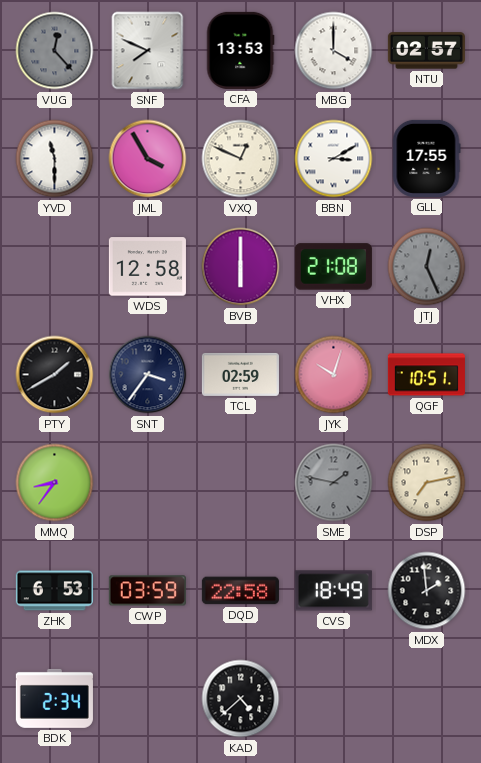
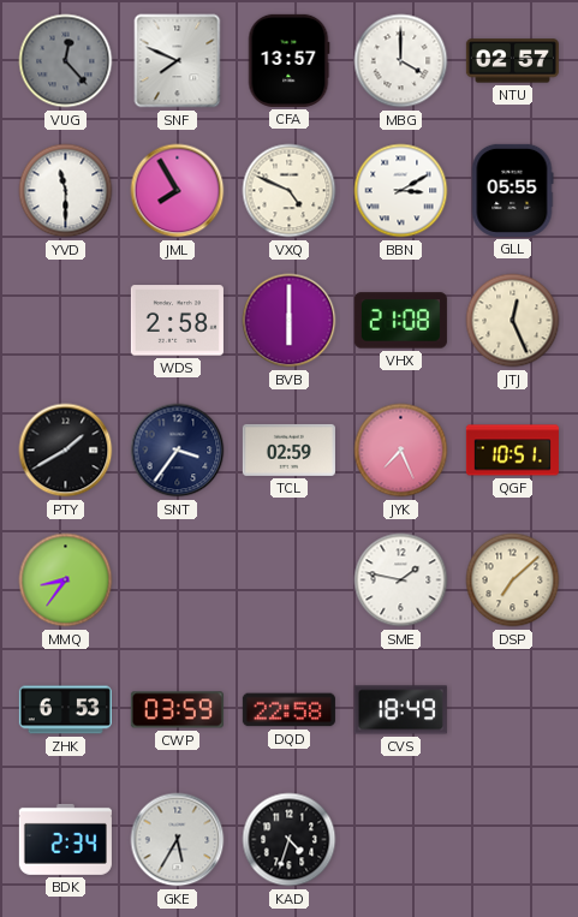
CFA: 13:53 -> 13:57 (288, 60)
JML: 3:55 -> 7:55 (178, 191)
VXQ: 12:49 -> 4:49 (290, 191)
GLL: 17:55 -> 05:55 (512, 190)
WDS: 12:58 -> 2:58 (177, 321)
JTJ dial: grey -> cream (513, 321)
JYK: 10:03 -> 7:26 (401, 451)
SME dial: grey -> white (401, 580)
DSP: 7:13 -> 7:08 (513, 580)
MDX: 1:59 -> none (427, 591)
GKE: none -> 5:35 (178, 840)
KAD: 4:38 -> 4:33 (290, 840)
